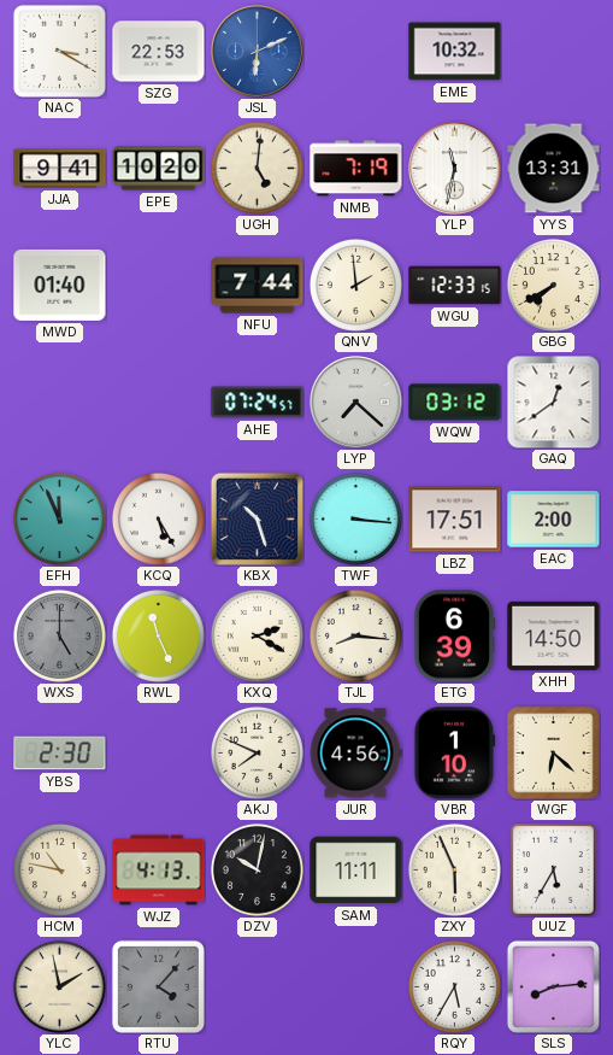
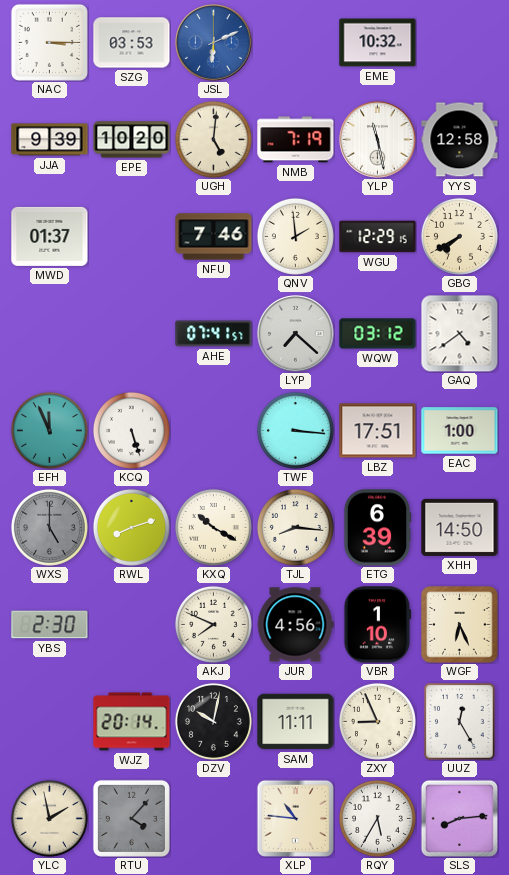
NAC: 3:20 -> 3:15 (49, 42)
SZG: 22:53 -> 03:53 (132, 43)
JJA: 9:41 -> 9:39 (50, 140)
YLP: 11:32 -> 11:28 (378, 140)
YYS: 13:31 -> 12:58 (460, 140)
MWD: 01:40 -> 01:37 (50, 236)
NFU: 7:44 -> 7:46 (214, 237)
WGU: 12:33 -> 12:29 (378, 237)
AHE: 07:24 -> 07:41 (214, 334)
GAQ: 12:39 -> 4:39 (459, 333)
KCQ: 5:25 -> 5:27 (131, 430)
KBX: 10:27 -> none (257, 518)
EAC: 2:00 -> 1:00 (460, 431)
RWL: 11:26 -> 8:12 (131, 527)
KXQ: 2:20 -> 10:20 (213, 527)
WGF: 6:22 -> 6:26 (460, 625)
HCM: 10:47 -> none (59, 869)
WJZ: 4:13 -> 20:14 (132, 722)
ZXY: 5:56 -> 8:56 (377, 721)
UUZ: 5:35 -> 12:25 (460, 722)
XLP: none -> 10:46 (295, 818)
